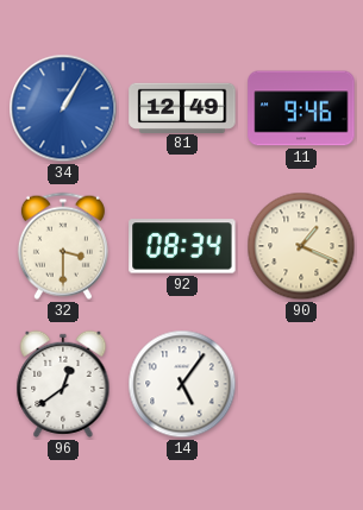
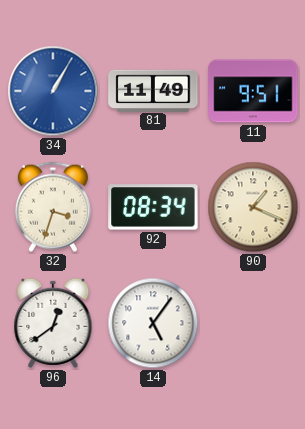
81: 12:49 -> 11:49 (153, 90)
11: 9:46 -> 9:51 (253, 91)
32: 3:30 -> 3:33 (53, 207)
